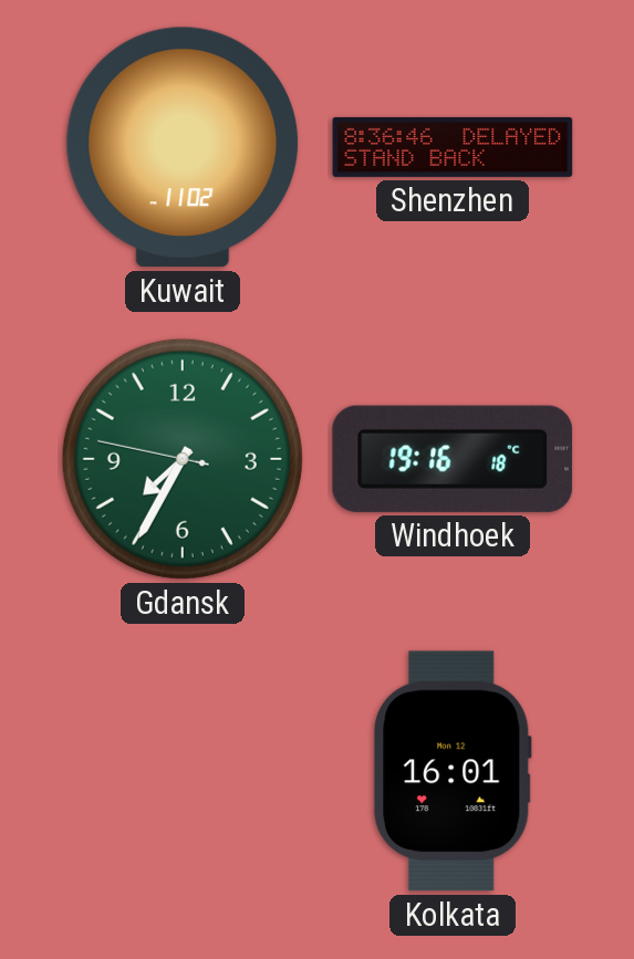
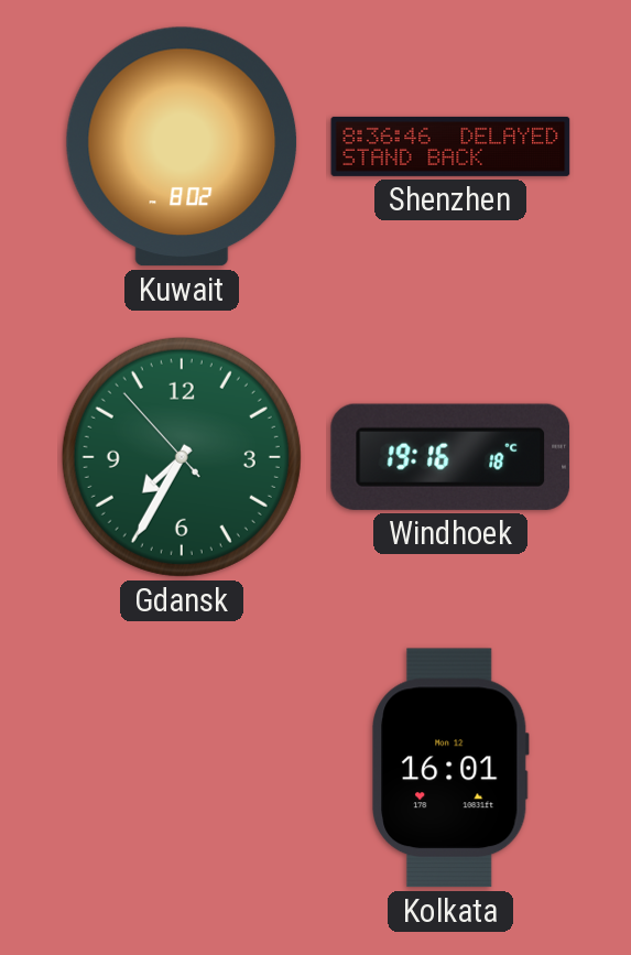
Kuwait: 11:02 -> 8:02 (182, 146)
Gdansk: 7:34:47 -> 7:34:53 (182, 457)
